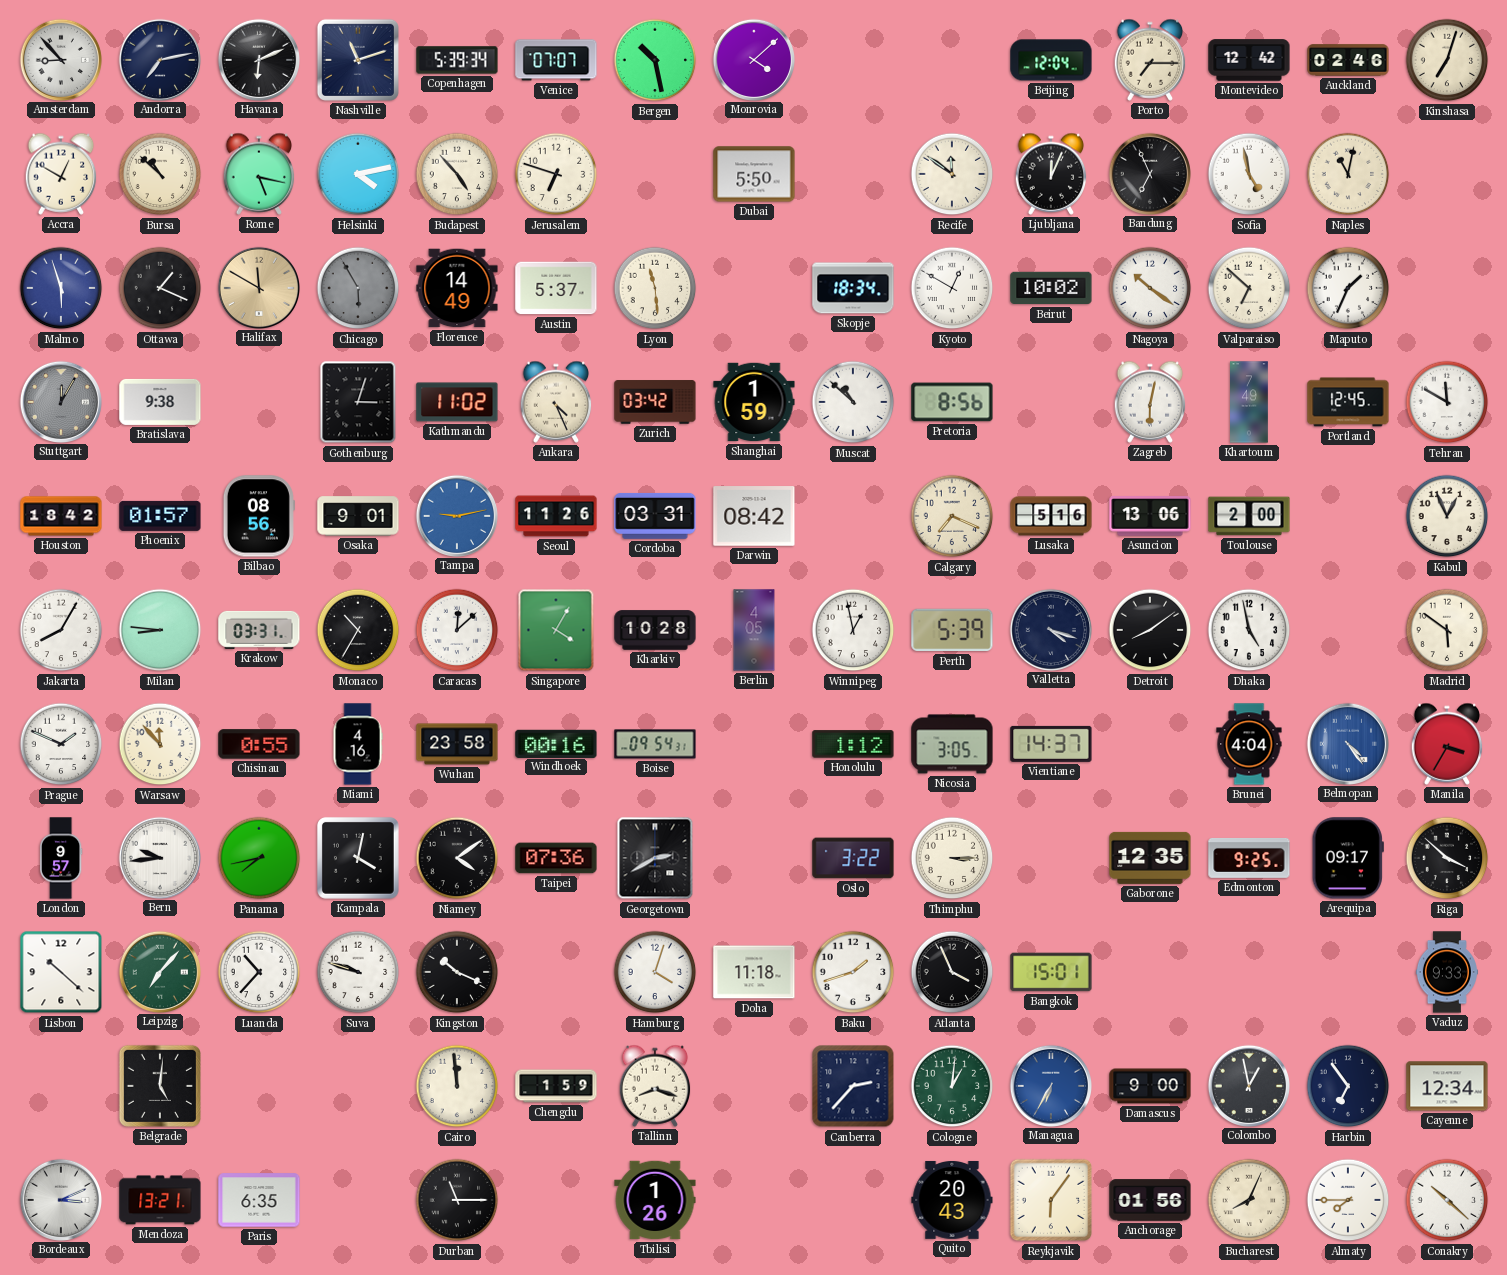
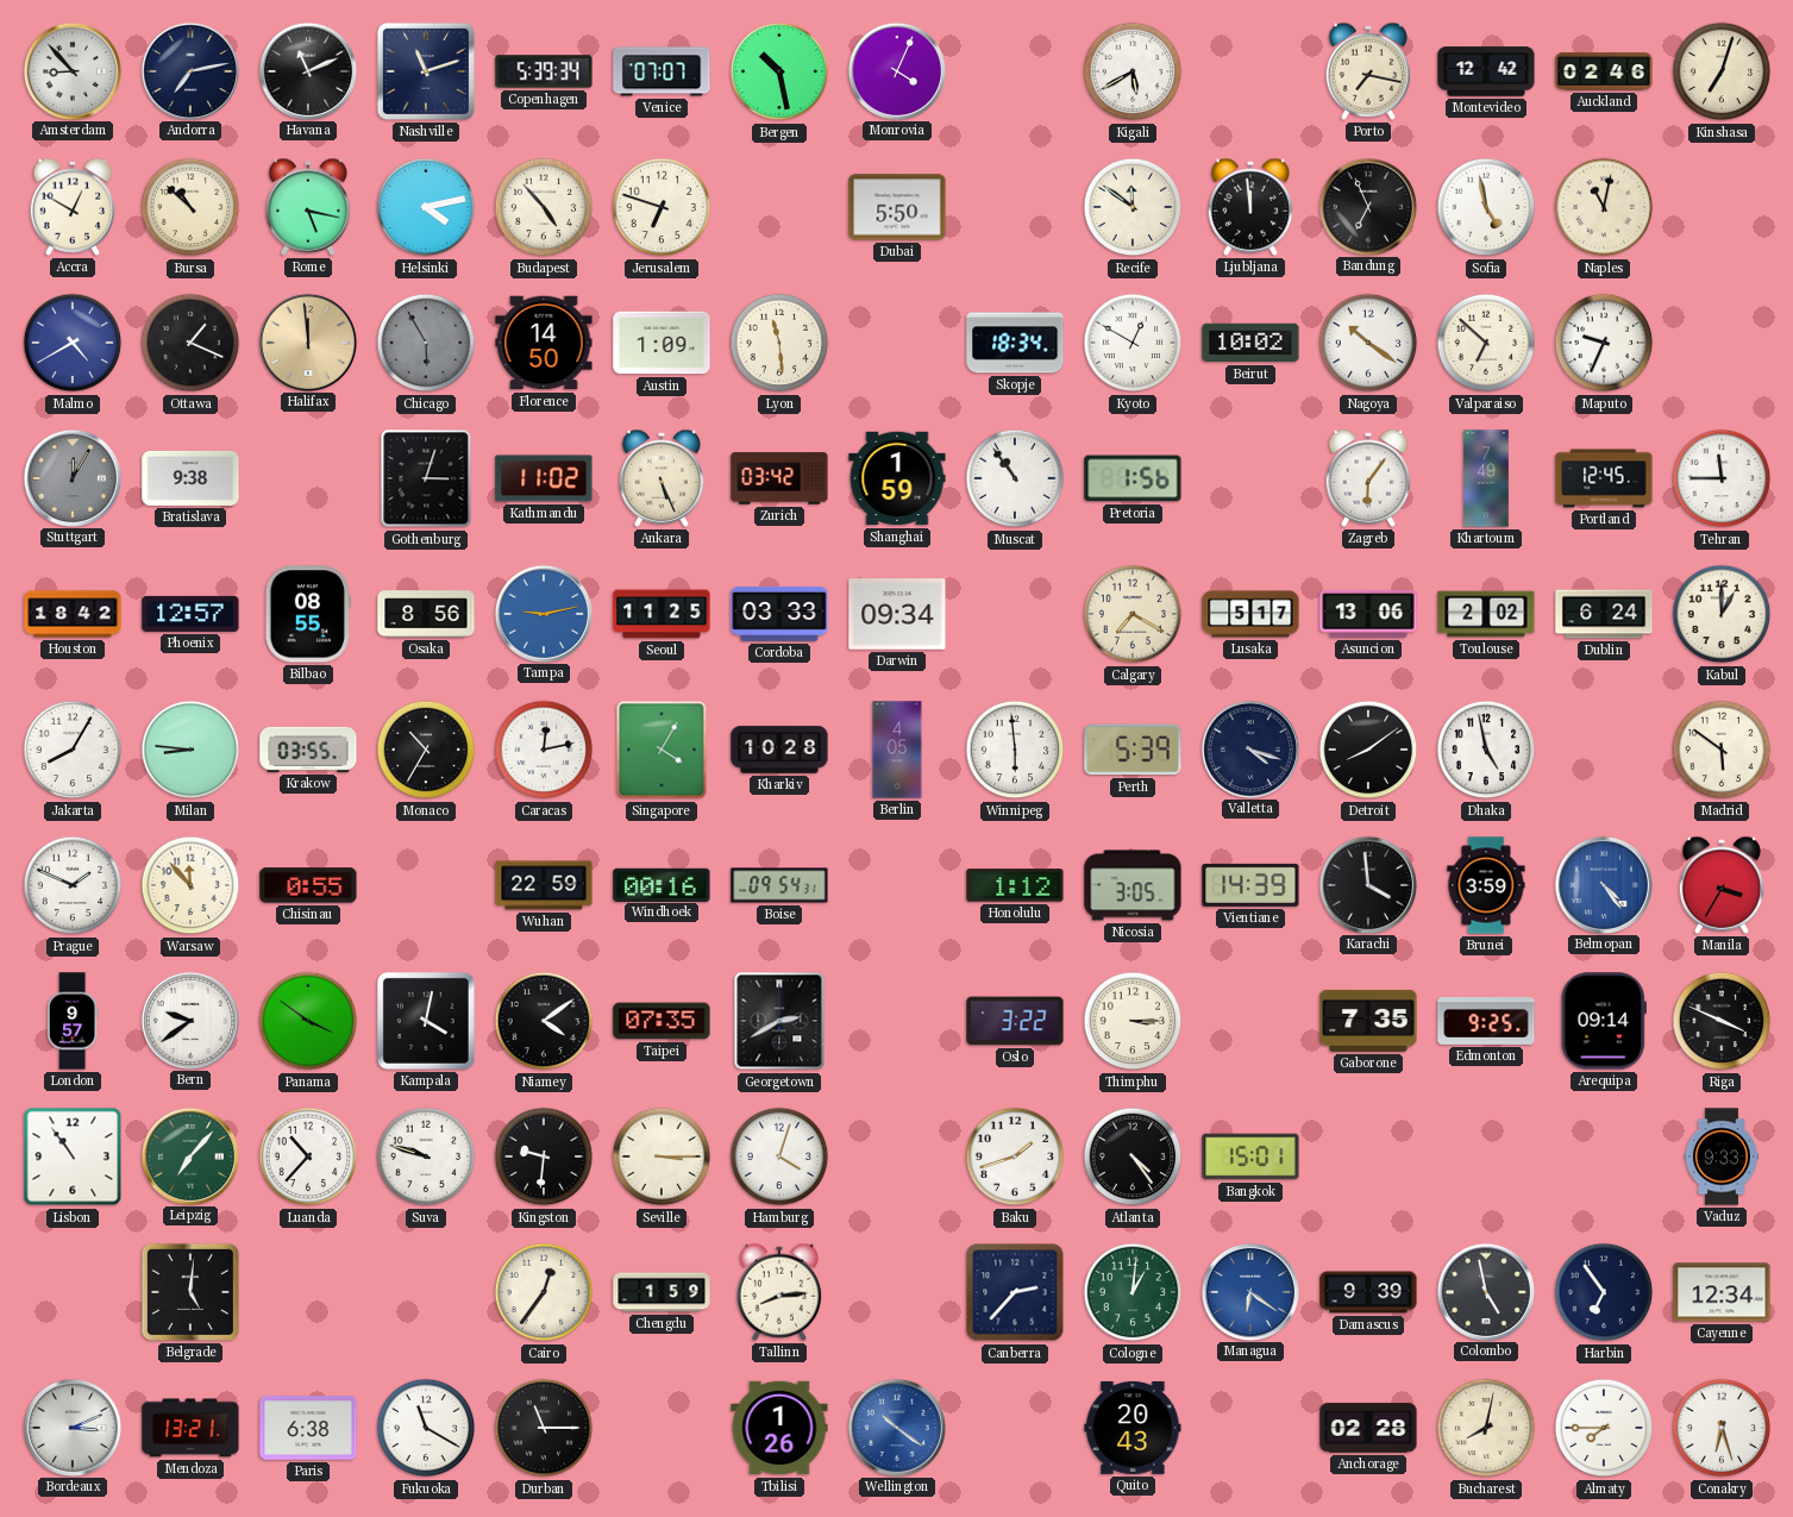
Havana: 6:11 -> 11:11 (307, 70)
Monrovia: 4:08 -> 4:04 (896, 70)
Kigali: none -> 5:40 (1133, 71)
Beijing: 12:04 -> none (1051, 60)
Porto: 7:15 -> 7:17 (1368, 71)
Ljubljana: 12:04 -> 11:59 (1250, 207)
Malmo: 5:57 -> 4:40 (73, 343)
Halifax: 11:50 -> 11:59 (307, 341)
Florence: 14:49 -> 14:50 (544, 343)
Austin: 5:37 -> 1:09 (662, 343)
Maputo: 1:34 -> 9:34 (1604, 343)
Ankara: 4:26 -> 5:26 (662, 478)
Muscat: 10:52 -> 10:54 (1015, 478)
Pretoria: 8:56 -> 1:56 (1133, 478)
Zagreb: 6:02 -> 6:06 (1368, 478)
Tehran: 11:50 -> 11:45 (1722, 478)
Phoenix: 01:57 -> 12:57 (190, 614)
Bilbao: 08:56 -> 08:55 (308, 614)
Osaka: 9:01 -> 8:56 (426, 614)
Seoul: 11:26 -> 11:25 (662, 614)
Cordoba: 03:31 -> 03:33 (779, 614)
Darwin: 08:42 -> 09:34 (897, 614)
Calgary: 7:19 -> 7:20 (1133, 614)
Lusaka: 5:16 -> 5:17 (1250, 614)
Toulouse: 2:00 -> 2:02 (1486, 614)
Dublin: none -> 6:24 (1604, 614)
Kabul: 12:56 -> 1:00 (1722, 614)
Krakow: 03:31 -> 03:55 (308, 750)
Caracas: 12:08 -> 12:13 (544, 750)
Winnipeg: 12:58 -> 5:59 (1015, 750)
Miami: 4:16 -> none (358, 744)
Wuhan: 23:58 -> 22:59 (544, 885)
Vientiane: 14:37 -> 14:39 (1250, 885)
Karachi: none -> 3:59 (1367, 884)
Brunei: 4:04 -> 3:59 (1486, 885)
Bern: 9:44 -> 9:39 (189, 1020)
Panama: 7:43 -> 3:51 (308, 1021)
Taipei: 07:36 -> 07:35 (662, 1021)
Gaborone: 12:35 -> 7:35 (1368, 1021)
Arequipa: 09:17 -> 09:14 (1604, 1021)
Riga: 3:52 -> 3:49 (1722, 1021)
Lisbon: 10:22 -> 10:54 (73, 1156)
Kingston: 10:19 -> 9:31 (544, 1156)
Seville: none -> 3:15 (662, 1156)
Doha: 11:18 -> none (754, 972)
Atlanta: 3:56 -> 4:24 (1133, 1156)
Cairo: 11:59 -> 12:36 (544, 1292)
Tallinn: 8:18 -> 8:14 (779, 1292)
Managua: 6:35 -> 6:21 (1249, 1291)
Damascus: 9:00 -> 9:39 (1368, 1292)
Colombo: 12:58 -> 4:58 (1485, 1291)
Paris: 6:35 -> 6:38 (308, 1428)
Fukuoka: none -> 11:20 (426, 1428)
Wellington: none -> 10:21 (896, 1427)
Reykjavik: 6:06 -> none (1051, 1200)
Anchorage: 01:56 -> 02:28 (1368, 1428)
Bucharest: 8:04 -> 8:02 (1486, 1428)
Conakry: 10:22 -> 6:27 (1722, 1428)
